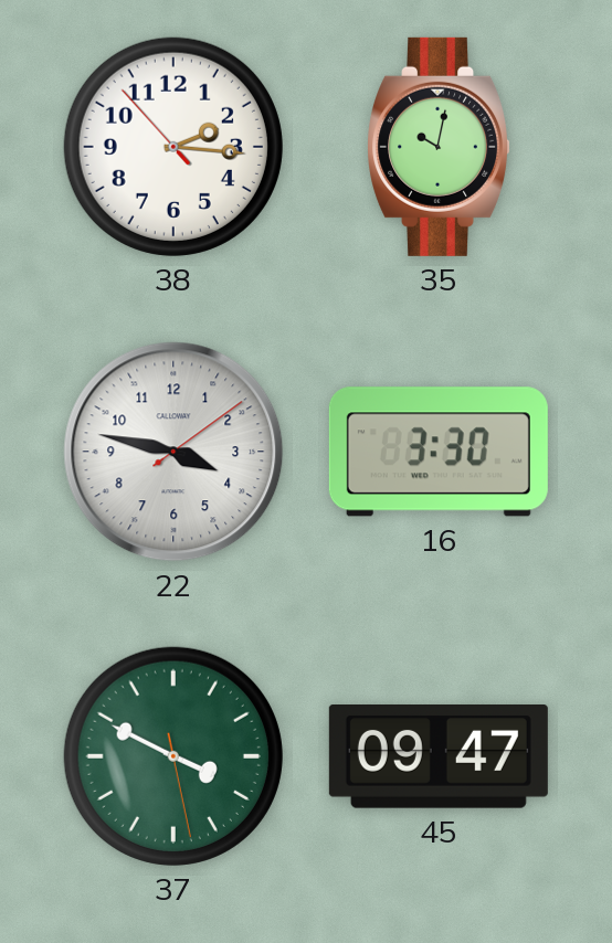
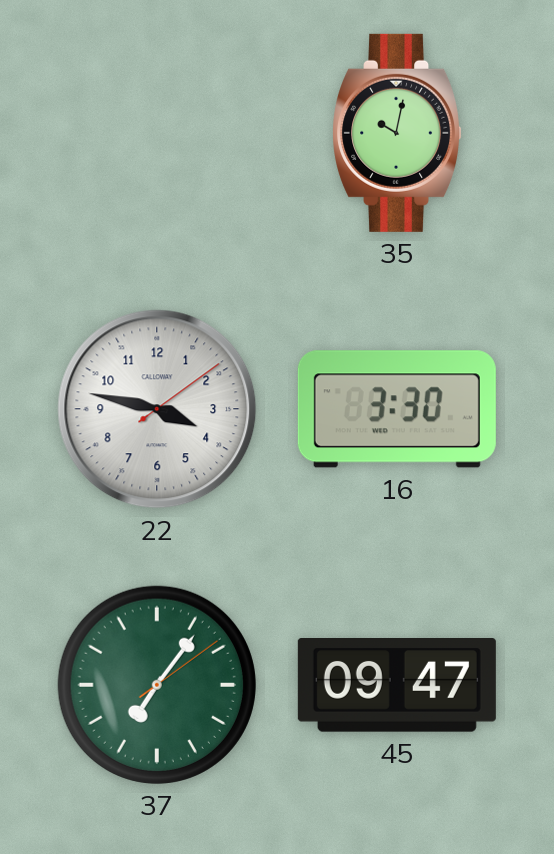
38: 2:15 -> none (173, 147)
37: 3:49 -> 7:06 (157, 685)
